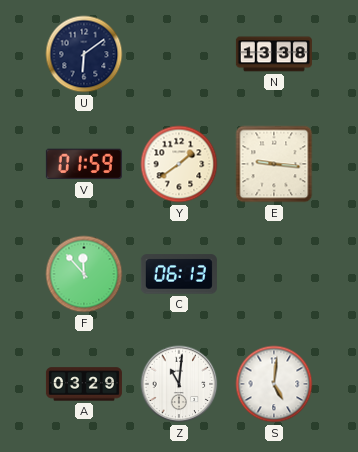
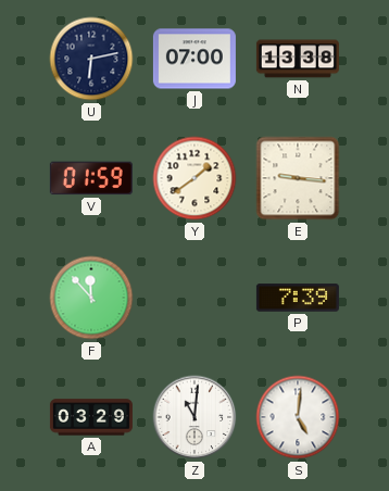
U: 6:09 -> 6:13 (91, 59)
J: none -> 07:00 (195, 59)
C: 06:13 -> none (179, 274)
P: none -> 7:39 (298, 298)
